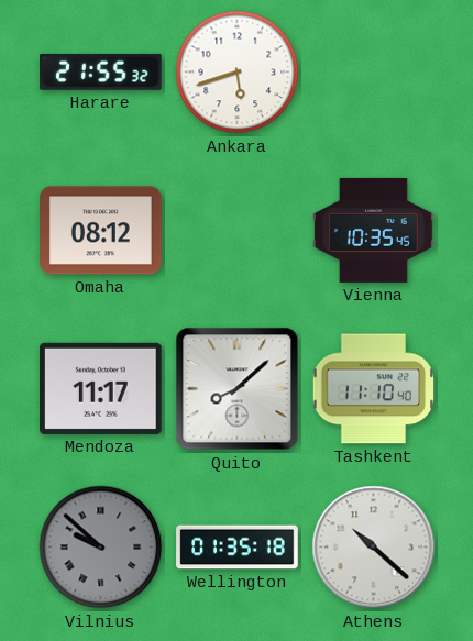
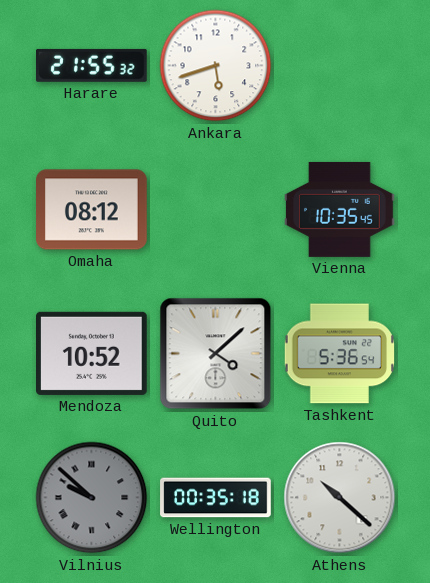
Mendoza: 11:17 -> 10:52 (92, 353)
Quito: 8:08 -> 4:08 (216, 354)
Tashkent: 11:10 -> 5:36 (339, 354)
Wellington: 01:35 -> 00:35 (216, 498)
